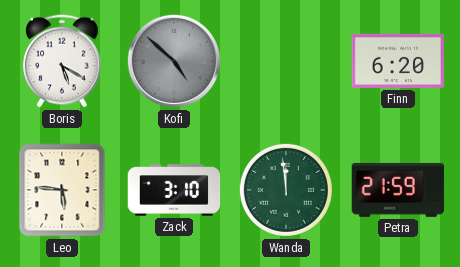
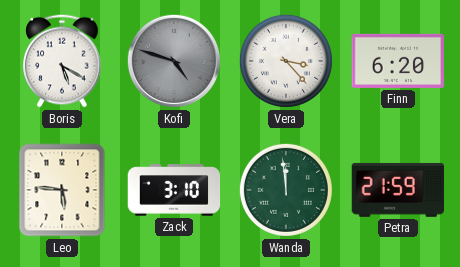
Kofi: 4:52 -> 4:48 (174, 61)
Vera: none -> 3:23 (286, 61)
